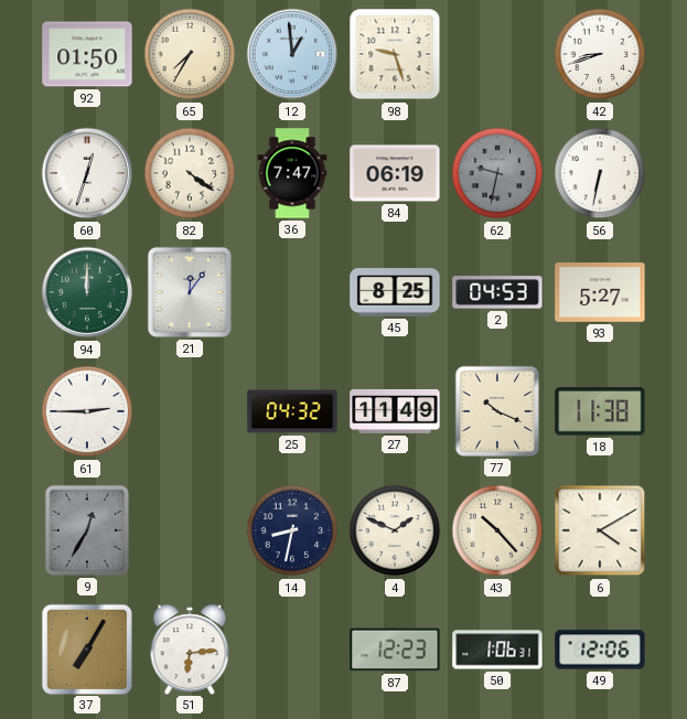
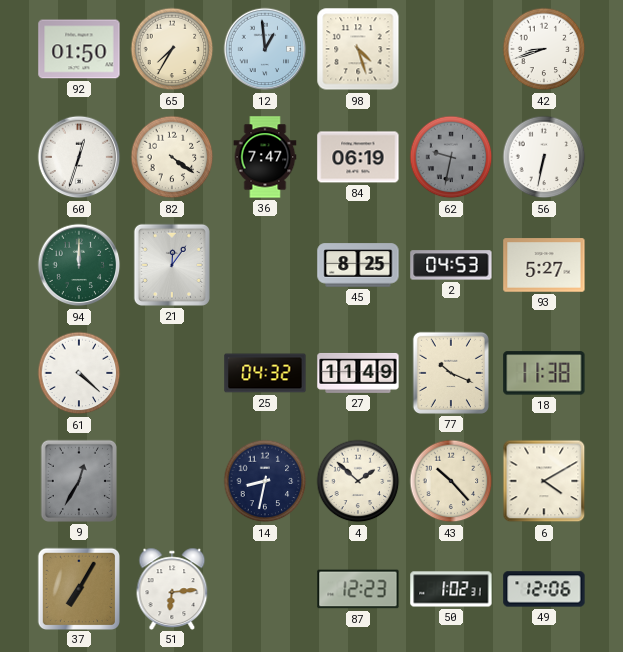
98: 9:27 -> 4:27 (358, 49)
61: 2:45 -> 4:22 (79, 373)
4: 1:49 -> 1:52 (358, 481)
50: 1:06 -> 1:02 (451, 589)
